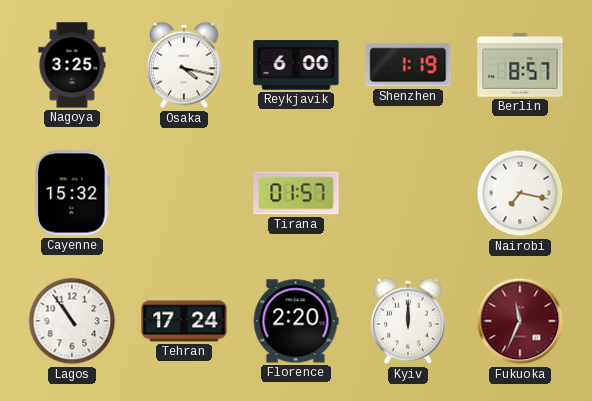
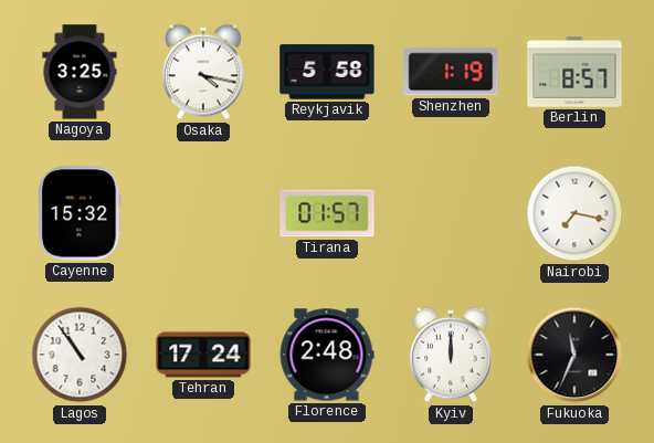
Reykjavik: 6:00 -> 5:58 (327, 72)
Florence: 2:20 -> 2:48 (327, 355)
Fukuoka dial: burgundy -> black (574, 355)
